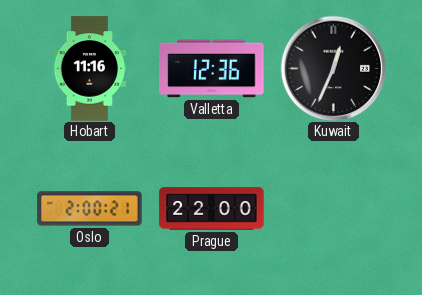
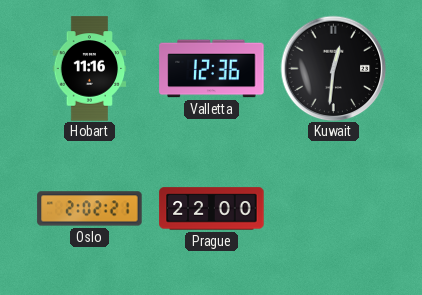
Kuwait: 12:34 -> 12:31 (333, 68)
Oslo: 2:00 -> 2:02 (90, 209)
